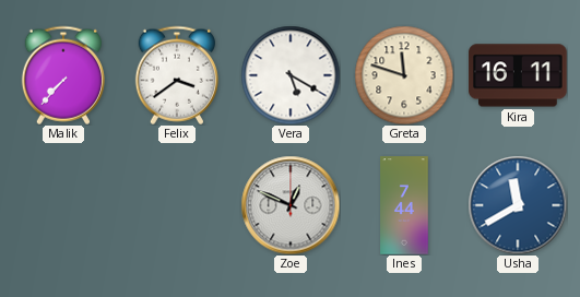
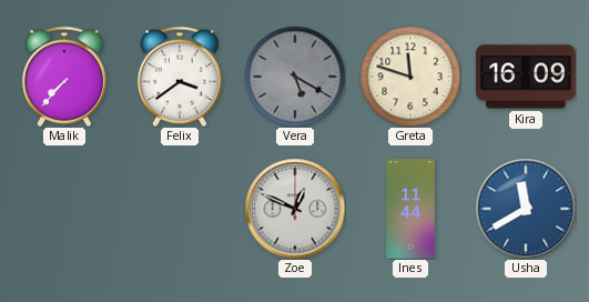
Vera dial: white -> grey (295, 77)
Kira: 16:11 -> 16:09 (526, 77)
Ines: 7:44 -> 11:44 (410, 209)
